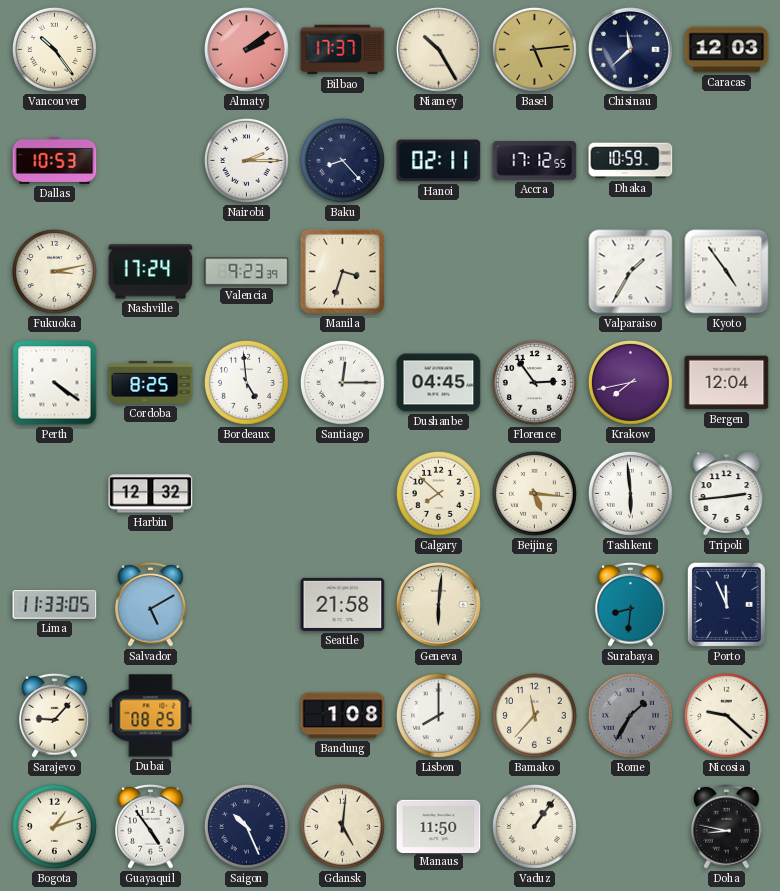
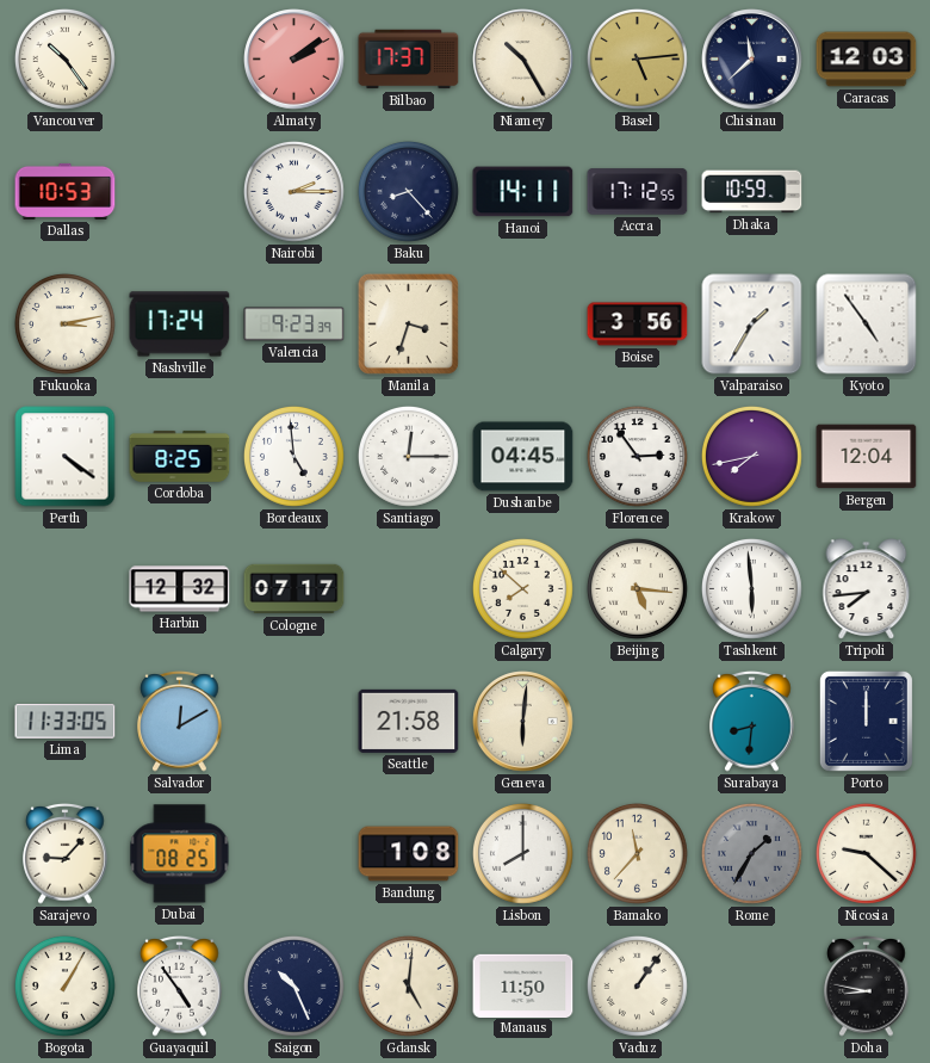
Hanoi: 02:11 -> 14:11 (523, 192)
Boise: none -> 3:56 (638, 325)
Cologne: none -> 07:17 (294, 589)
Tripoli: 2:44 -> 7:44 (867, 589)
Salvador: 5:10 -> 12:10 (180, 722)
Porto: 11:56 -> 12:00 (866, 721)
Bogota: 1:12 -> 1:05 (64, 985)
